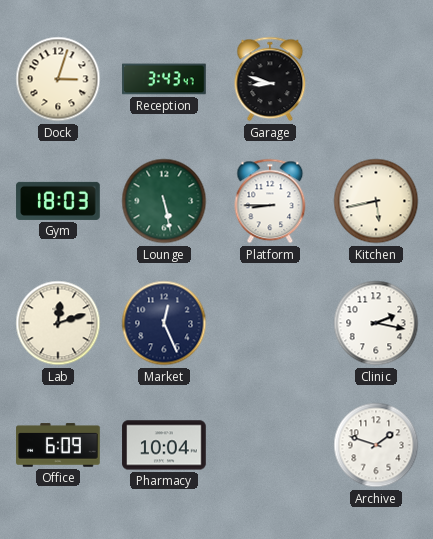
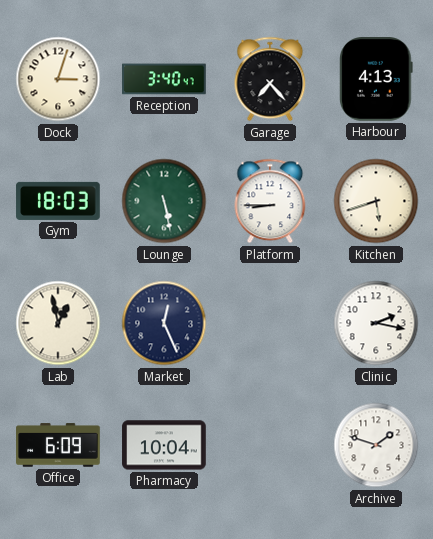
Reception: 3:43 -> 3:40 (164, 79)
Garage: 8:48 -> 7:23 (270, 79)
Harbour: none -> 4:13 (376, 79)
Kitchen: 5:43 -> 5:42 (376, 201)
Lab: 12:12 -> 12:58 (58, 323)
